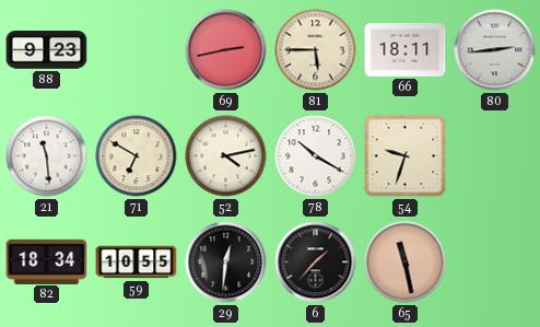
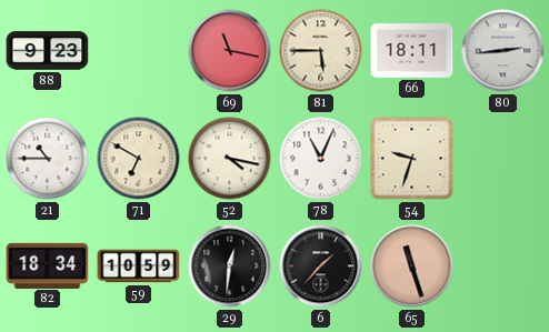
69: 2:43 -> 11:17 (230, 51)
21: 11:29 -> 10:45 (48, 159)
52: 4:13 -> 4:17 (230, 159)
78: 10:20 -> 11:04 (321, 159)
59: 10:55 -> 10:59 (139, 266)
65: 11:28 -> 11:27 (412, 266)
